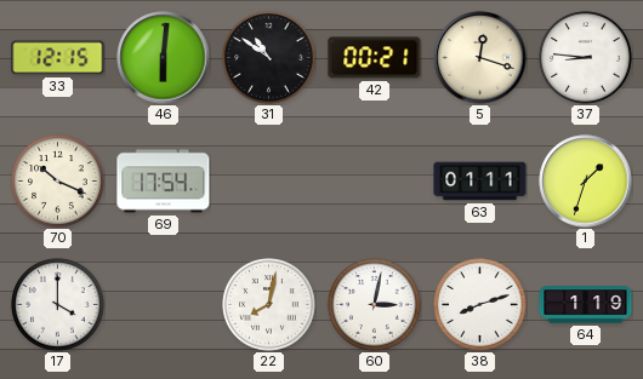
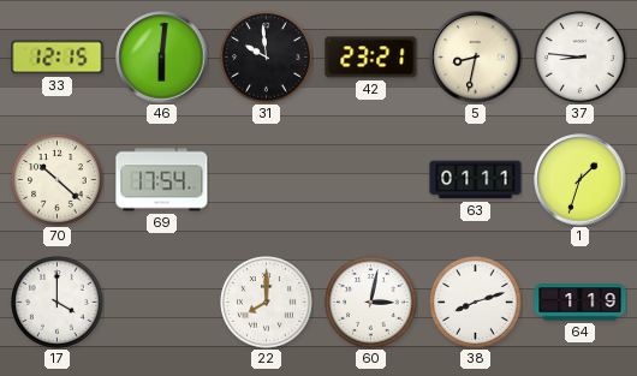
31: 10:51 -> 9:59 (267, 58)
42: 00:21 -> 23:21 (371, 58)
5: 12:18 -> 8:32 (476, 58)
70: 10:19 -> 10:22 (58, 180)
22: 8:02 -> 8:00 (267, 303)
